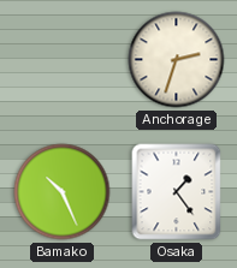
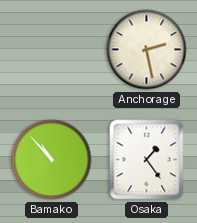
Anchorage: 2:33 -> 2:28 (147, 50)
Bamako: 10:26 -> 10:53 (52, 160)
